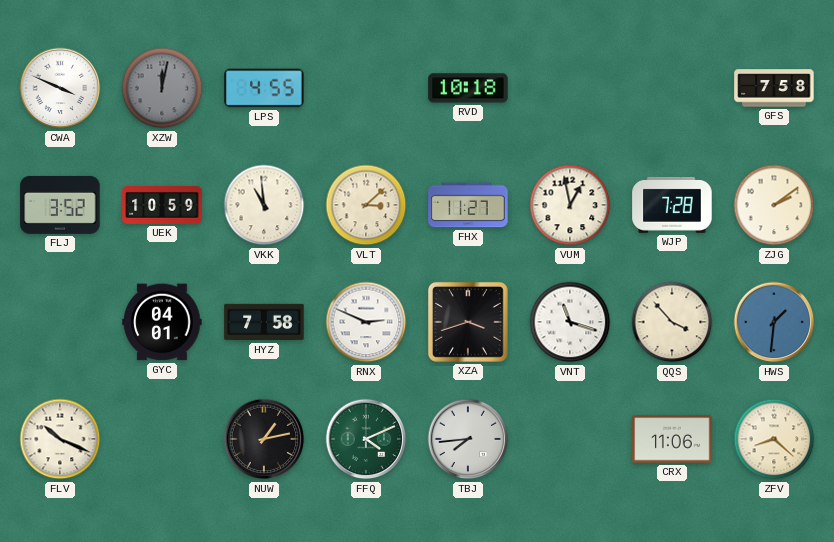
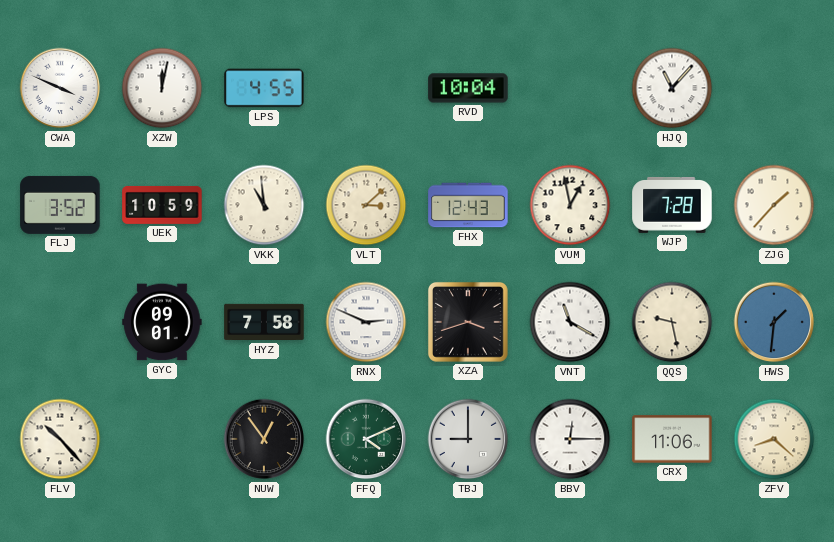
XZW dial: grey -> white (162, 88)
RVD: 10:18 -> 10:04 (468, 88)
HJQ: none -> 11:07 (672, 88)
GFS: 7:58 -> none (774, 88)
FHX: 11:27 -> 12:43 (468, 205)
ZJG: 2:09 -> 1:37 (774, 205)
GYC: 04:01 -> 09:01 (162, 322)
VNT: 11:18 -> 11:20 (570, 322)
QQS: 3:53 -> 9:28 (672, 322)
FLV: 10:19 -> 10:23 (60, 439)
NUW: 1:13 -> 12:54 (264, 439)
TBJ: 7:44 -> 9:00 (468, 439)
BBV: none -> 12:15 (570, 439)
